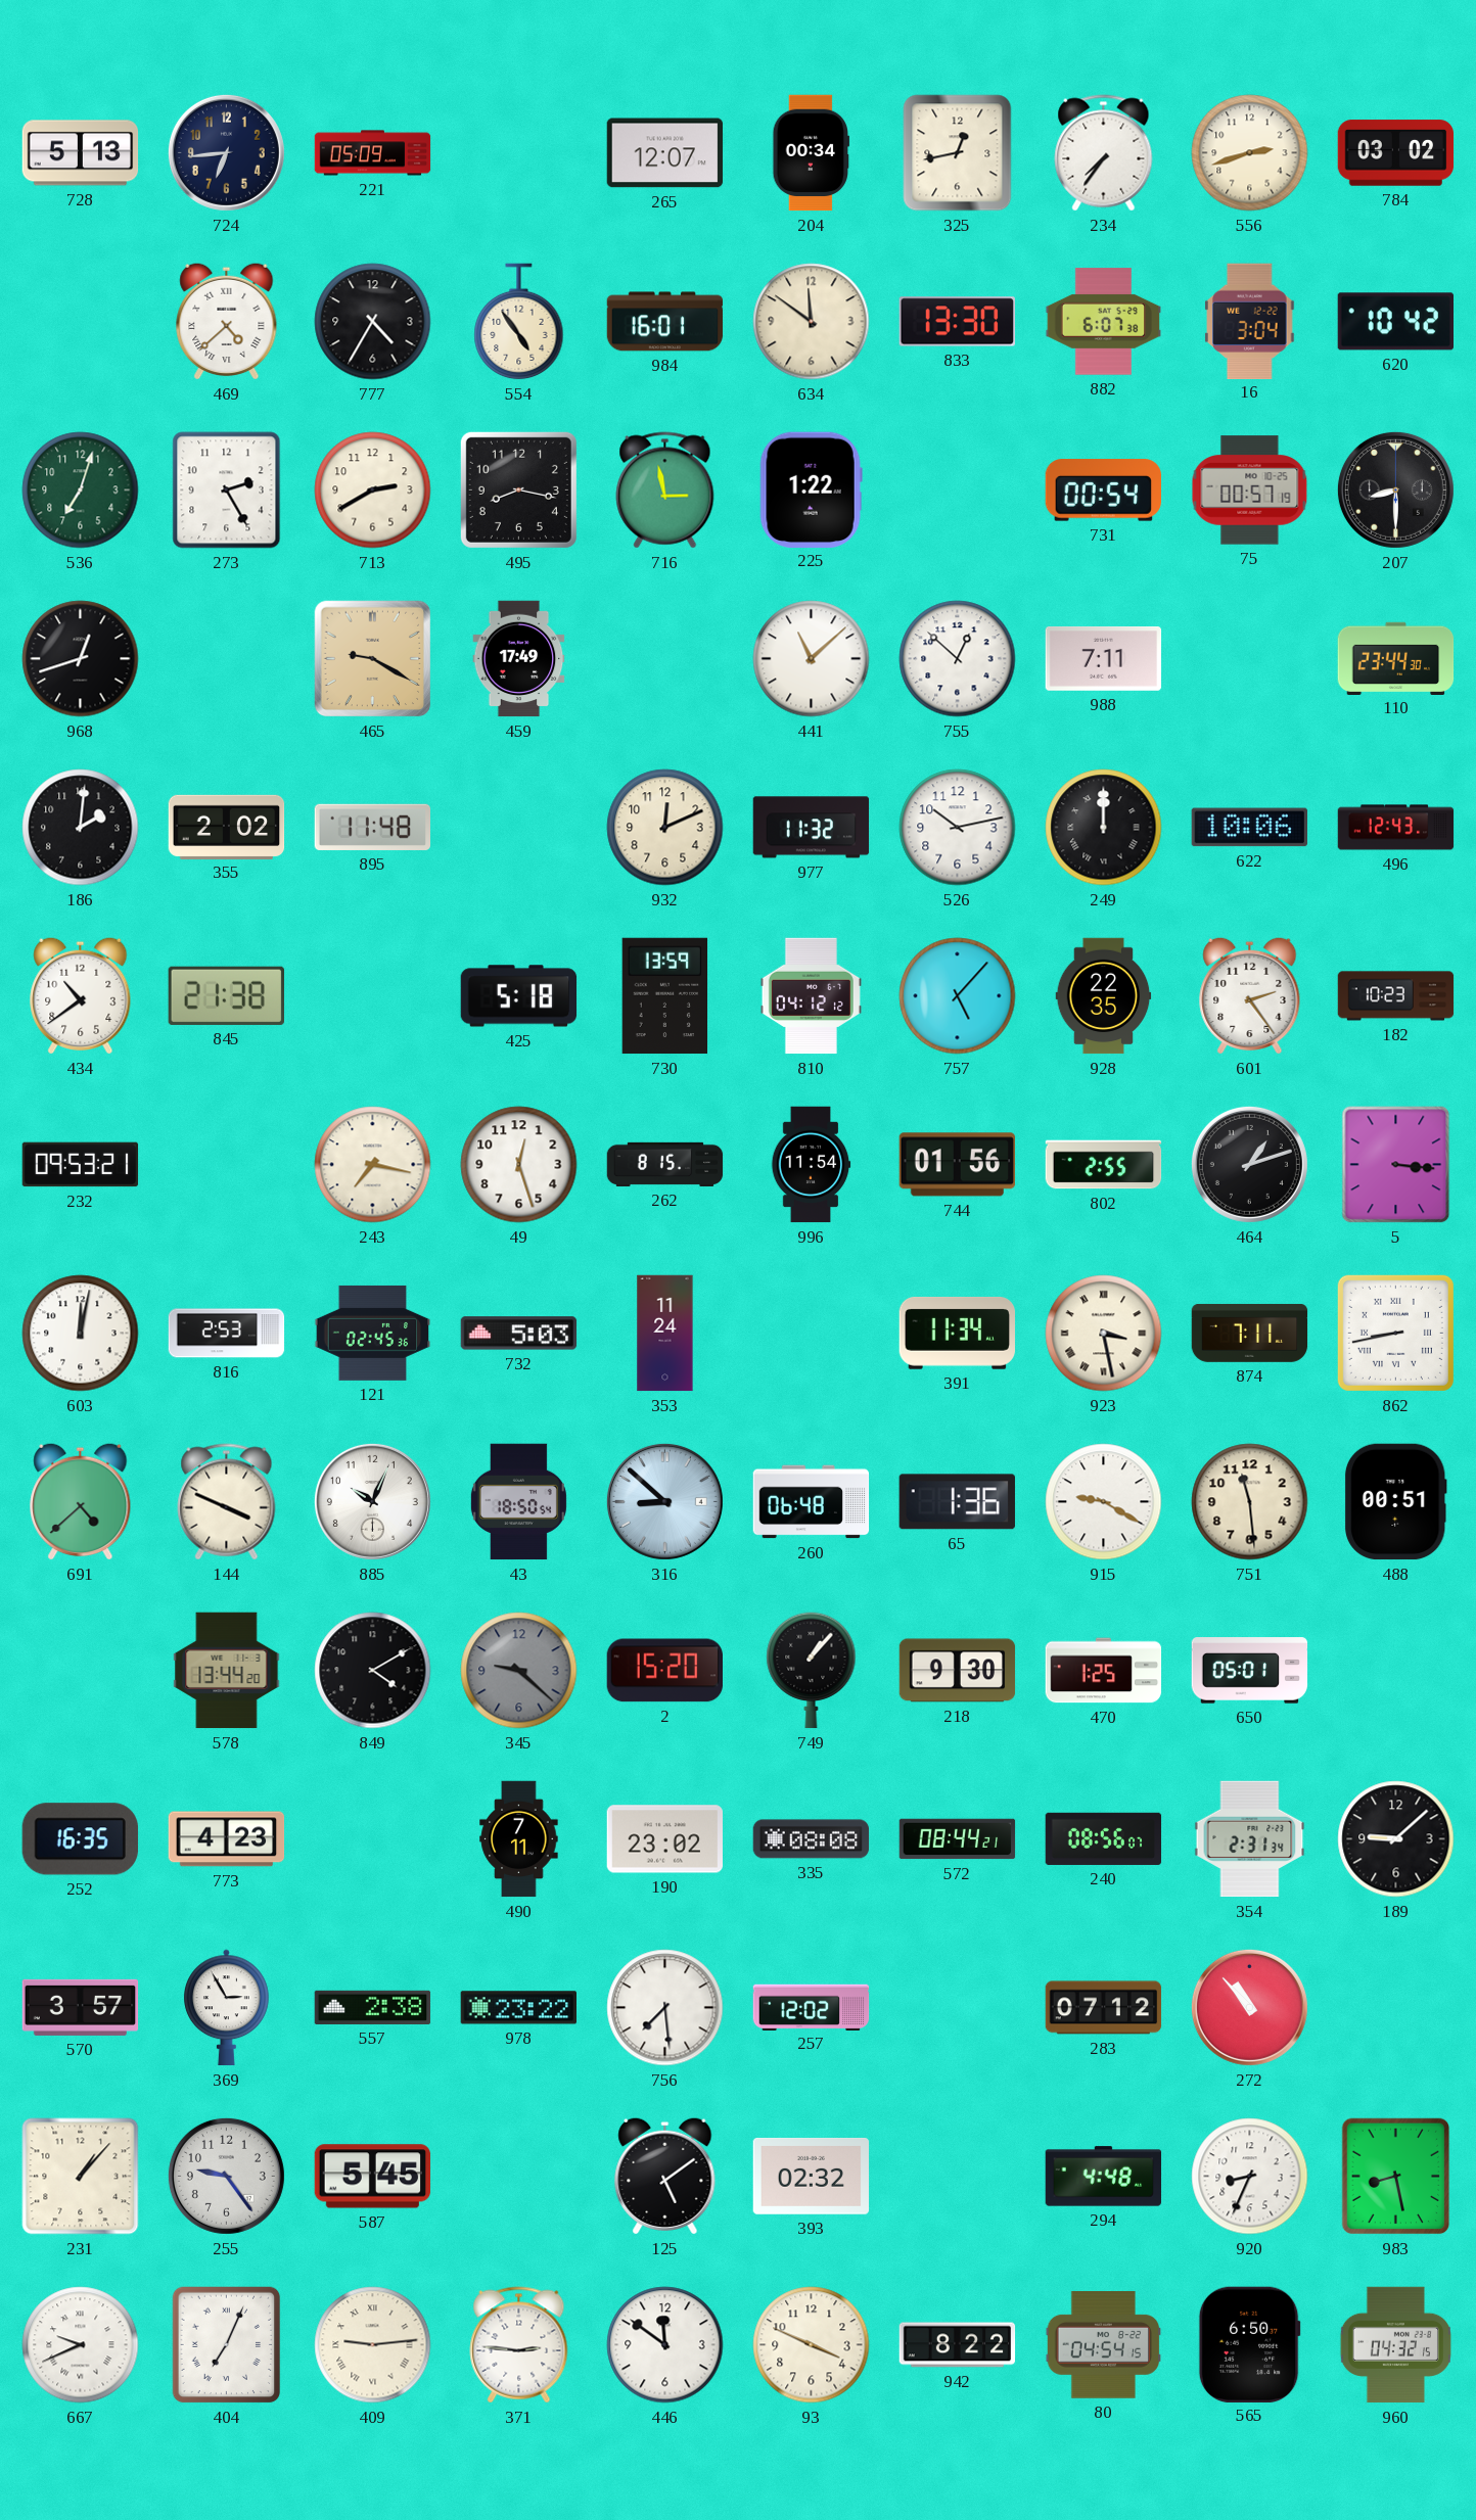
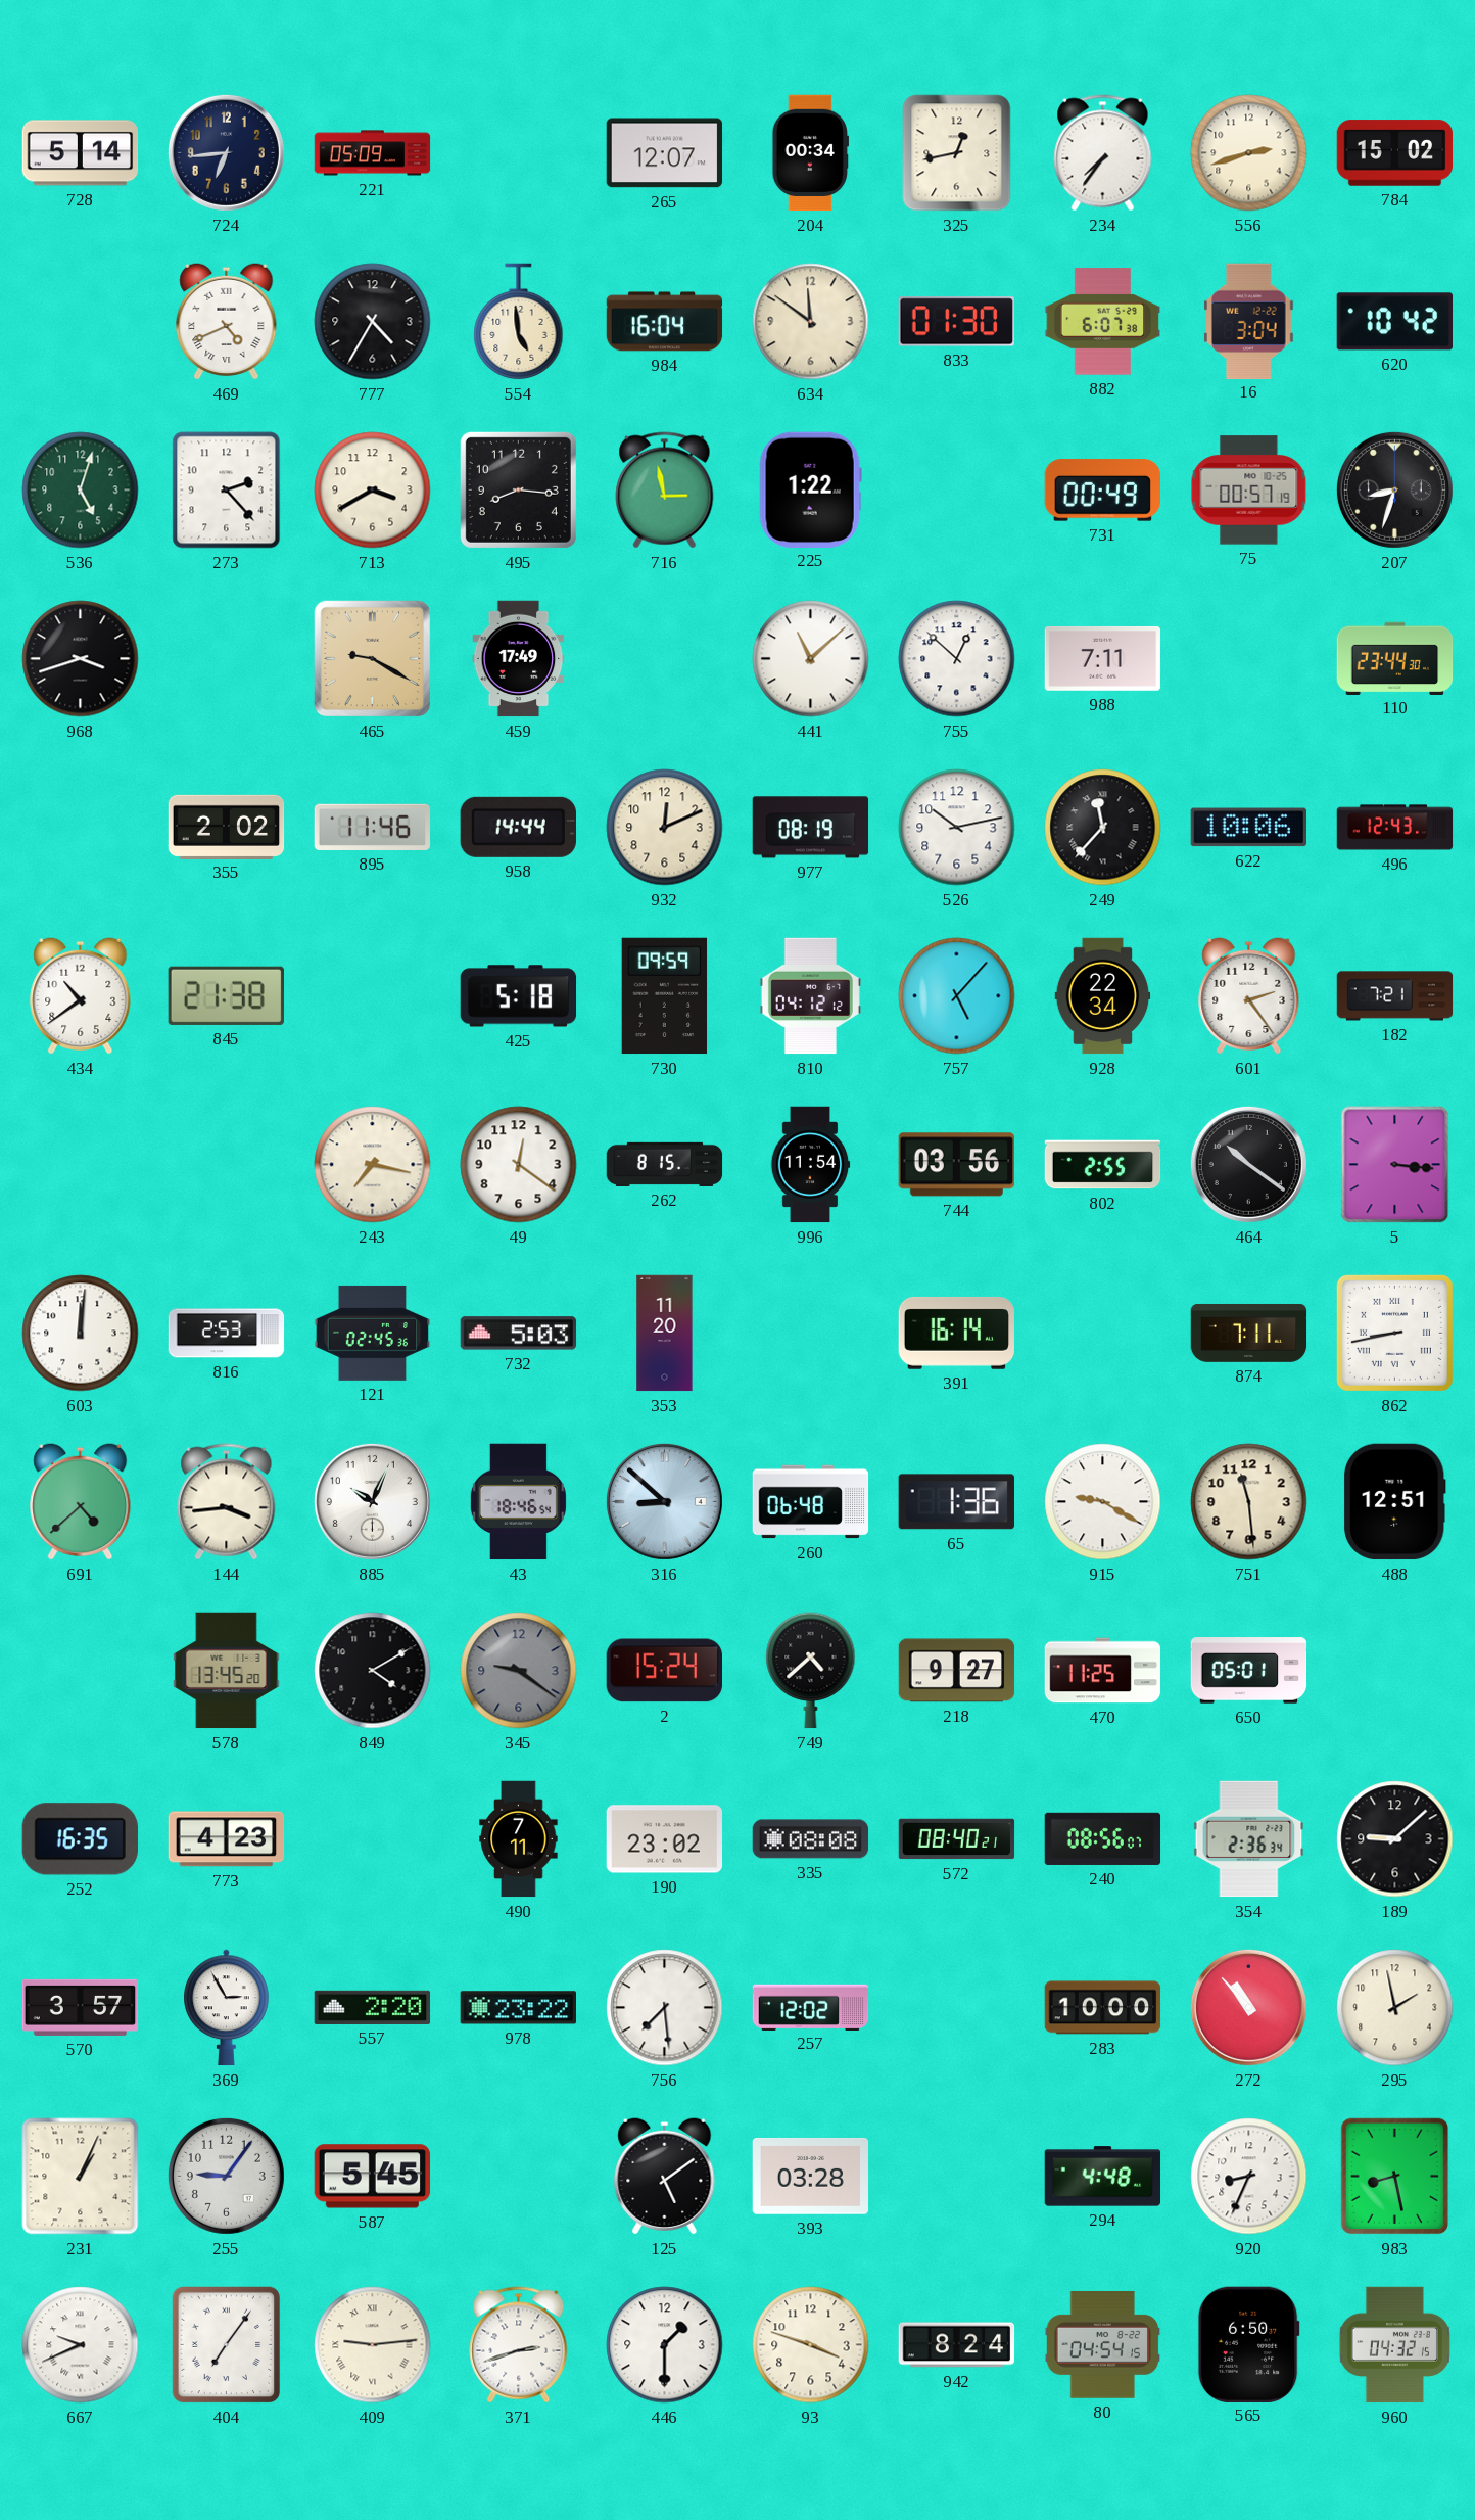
728: 5:13 -> 5:14 (81, 153)
784: 03:02 -> 15:02 (1395, 153)
469: 4:38 -> 4:41 (227, 321)
554: 4:54 -> 4:59 (519, 322)
984: 16:01 -> 16:04 (665, 322)
833: 13:30 -> 01:30 (956, 322)
536: 7:03 -> 5:03 (81, 491)
273: 2:25 -> 2:23 (227, 491)
713: 2:40 -> 3:40 (373, 491)
495: 8:17 -> 8:16 (518, 489)
731: 00:54 -> 00:49 (1102, 491)
207: 8:30 -> 8:33 (1394, 489)
968: 12:42 -> 3:42 (81, 659)
186: 2:01 -> none (81, 828)
895: 11:48 -> 11:46 (373, 827)
958: none -> 14:44 (518, 827)
977: 11:32 -> 08:19 (811, 828)
249: 12:00 -> 11:37 (1103, 828)
730: 13:59 -> 09:59 (665, 996)
928: 22:35 -> 22:34 (1103, 996)
182: 10:23 -> 7:21 (1395, 996)
232: 09:53 -> none (81, 1165)
49: 12:27 -> 12:21 (519, 1165)
744: 01:56 -> 03:56 (956, 1165)
464: 1:12 -> 10:21 (1248, 1164)
603: 12:02 -> 12:01 (81, 1334)
353: 11:24 -> 11:20 (665, 1334)
391: 11:34 -> 16:14 (956, 1334)
923: 3:28 -> none (1104, 1334)
144: 3:49 -> 3:44 (227, 1502)
43: 18:50 -> 18:46 (518, 1502)
488: 00:51 -> 12:51 (1394, 1502)
578: 13:44 -> 13:45 (227, 1671)
345: 9:22 -> 9:21 (519, 1671)
2: 15:20 -> 15:24 (665, 1671)
749: 1:07 -> 4:38 (811, 1671)
218: 9:30 -> 9:27 (957, 1671)
470: 1:25 -> 11:25 (1103, 1671)
572: 08:44 -> 08:40 (957, 1839)
354: 2:31 -> 2:36 (1249, 1839)
557: 2:38 -> 2:20 (373, 2007)
283: 07:12 -> 10:00 (1103, 2008)
295: none -> 1:58 (1395, 2008)
231: 1:07 -> 1:04 (81, 2177)
255: 9:24 -> 9:06 (226, 2176)
393: 02:32 -> 03:28 (811, 2176)
404: 7:04 -> 7:06 (227, 2345)
371: 2:46 -> 2:42 (519, 2345)
446: 11:51 -> 1:30 (665, 2345)
93: 3:49 -> 3:48 (811, 2345)
942: 8:22 -> 8:24 (957, 2345)
